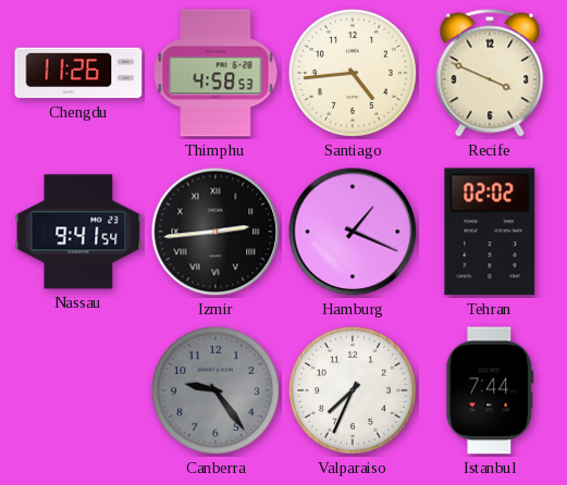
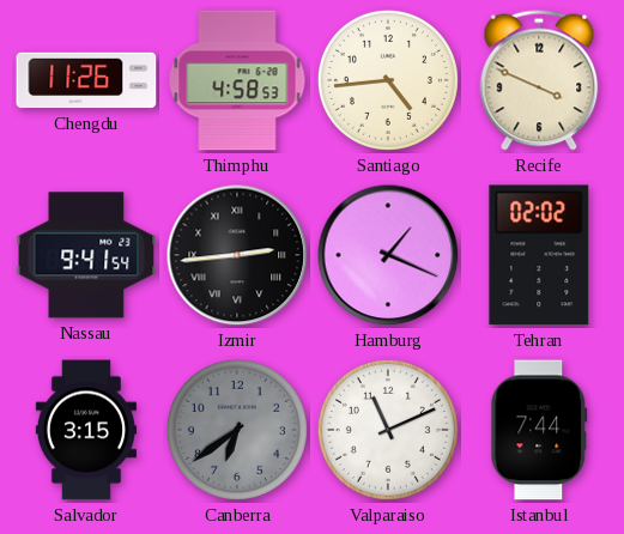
Salvador: none -> 3:15 (86, 430)
Canberra: 9:24 -> 6:39 (237, 430)
Valparaiso: 7:34 -> 11:11 (388, 430)
